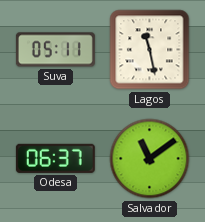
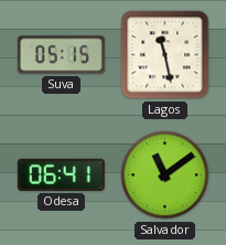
Suva: 05:11 -> 05:15 (61, 55)
Odesa: 06:37 -> 06:41 (61, 174)
